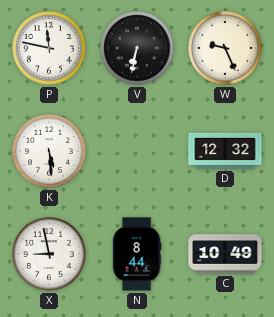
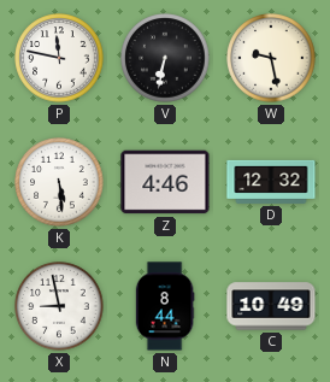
W: 9:26 -> 9:28 (271, 58)
Z: none -> 4:46 (165, 182)
